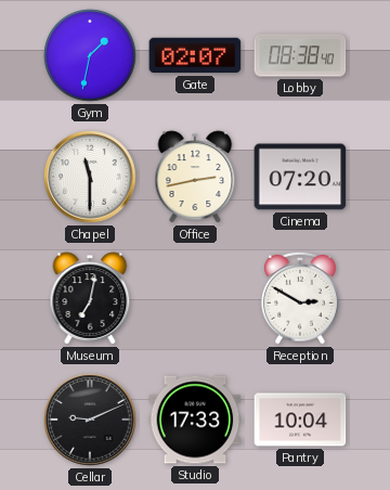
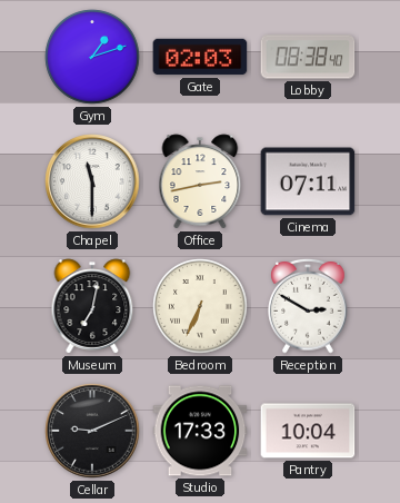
Gym: 1:32 -> 1:12 (92, 57)
Gate: 02:07 -> 02:03 (200, 57)
Cinema: 07:20 -> 07:11 (308, 181)
Bedroom: none -> 6:34 (200, 306)
